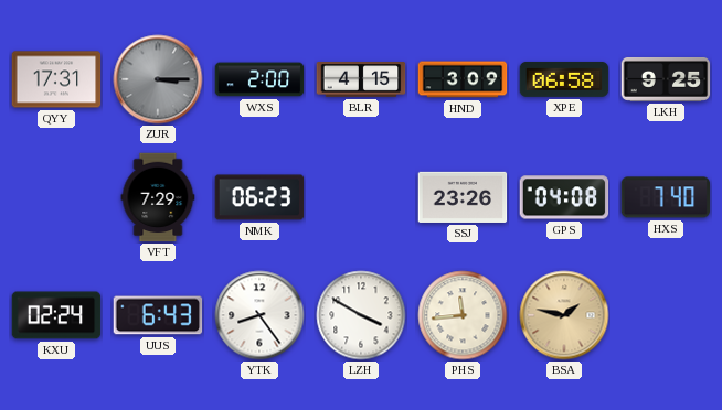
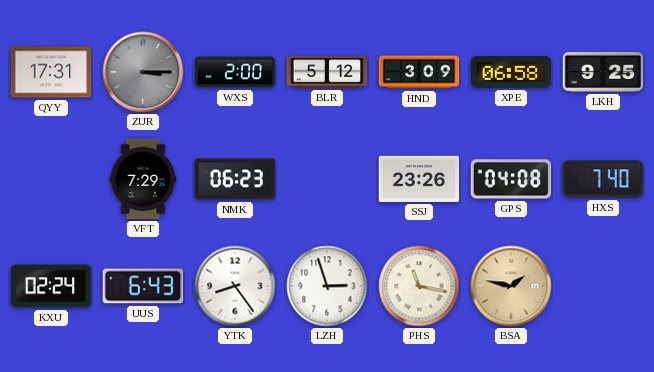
BLR: 4:15 -> 5:12 (327, 73)
LZH: 3:50 -> 2:57 (327, 286)
PHS: 11:44 -> 11:17 (419, 286)
